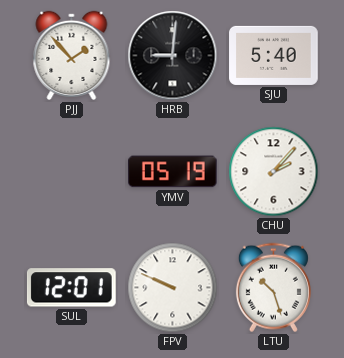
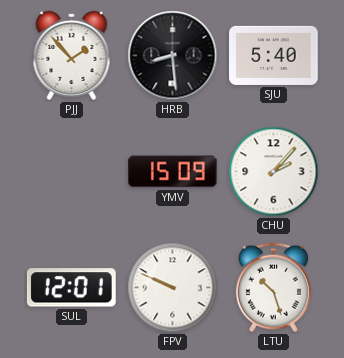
HRB: 9:01 -> 8:29 (173, 56)
YMV: 05:19 -> 15:09 (173, 172)
